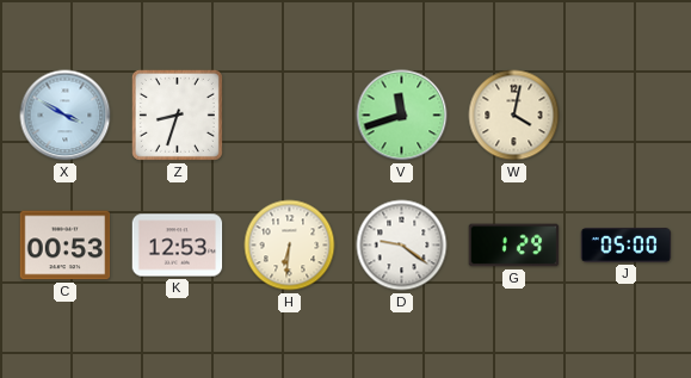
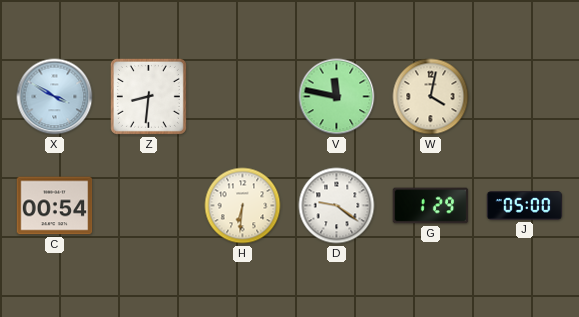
Z: 8:33 -> 8:31 (148, 96)
V: 11:42 -> 11:47 (337, 97)
C: 00:53 -> 00:54 (55, 206)
K: 12:53 -> none (178, 246)
